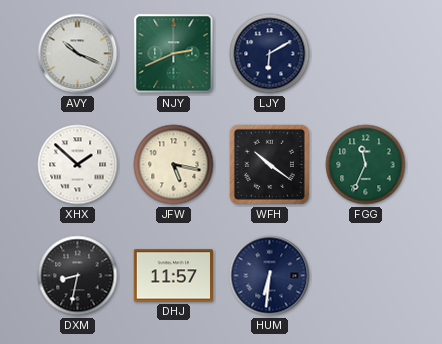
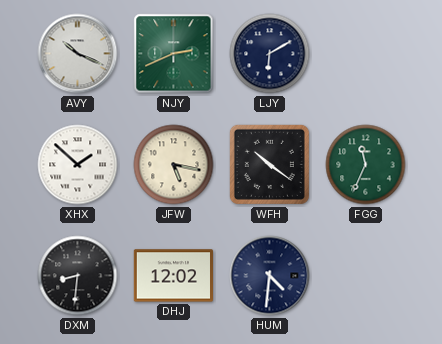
DXM: 8:32 -> 8:31 (78, 276)
DHJ: 11:57 -> 12:02 (173, 276)
HUM: 6:31 -> 4:31 (270, 276)
